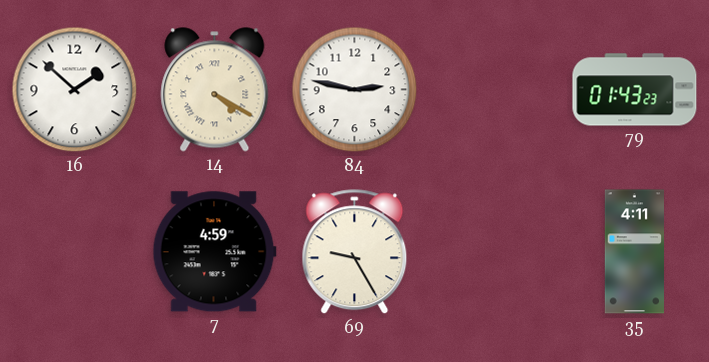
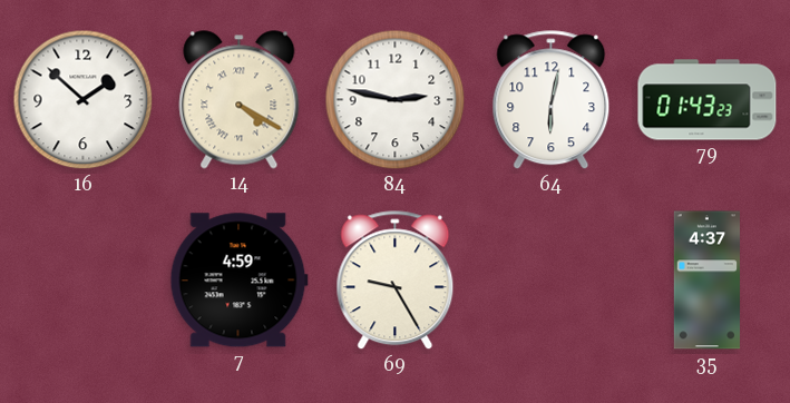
64: none -> 6:02 (552, 100)
35: 4:11 -> 4:37 (706, 281)
